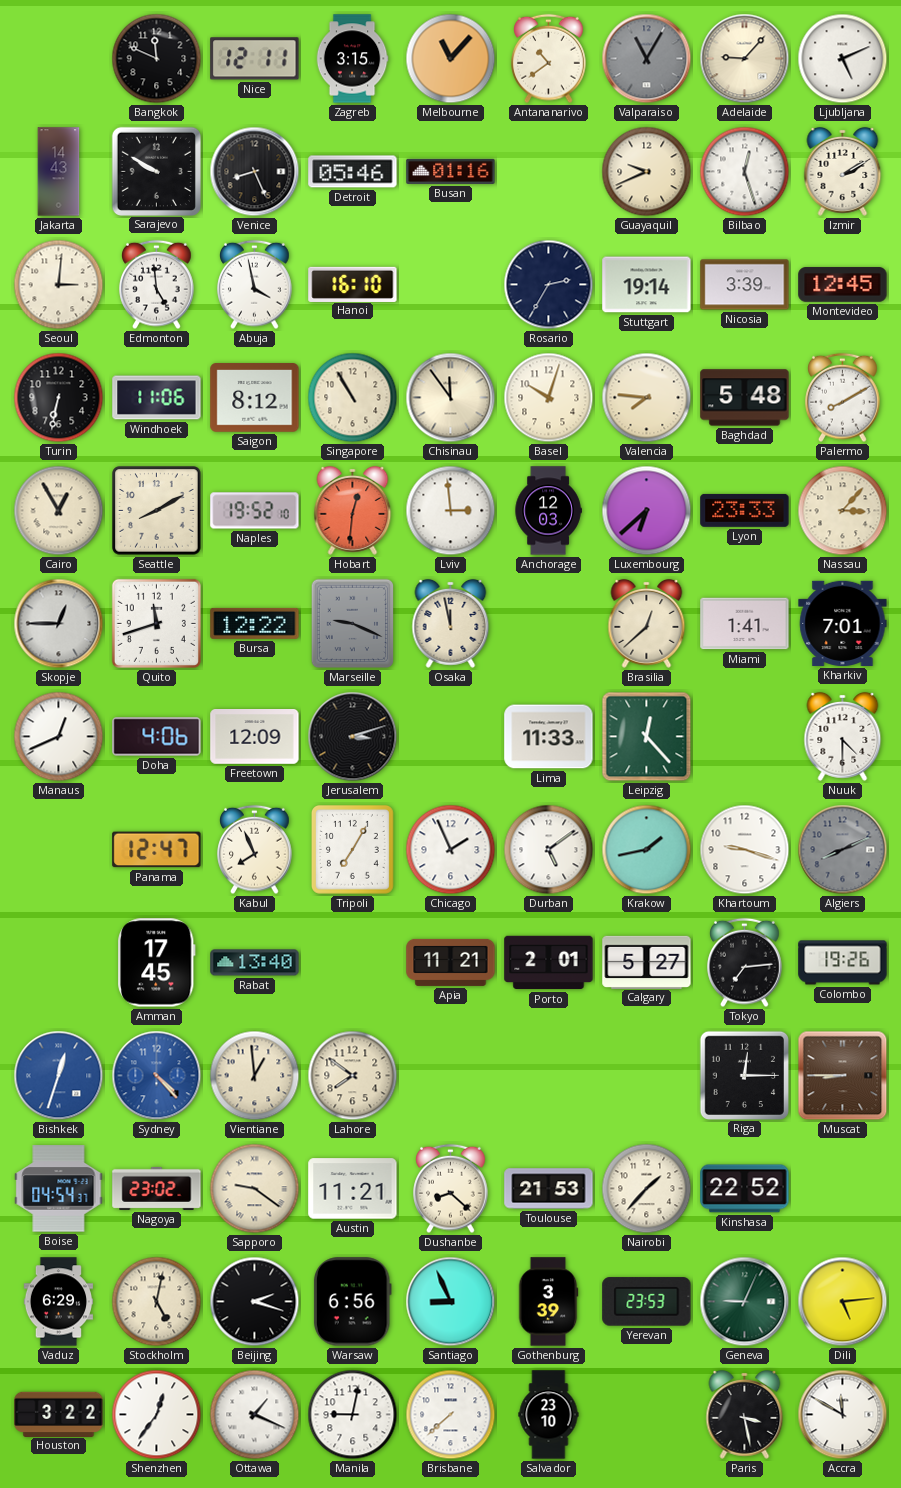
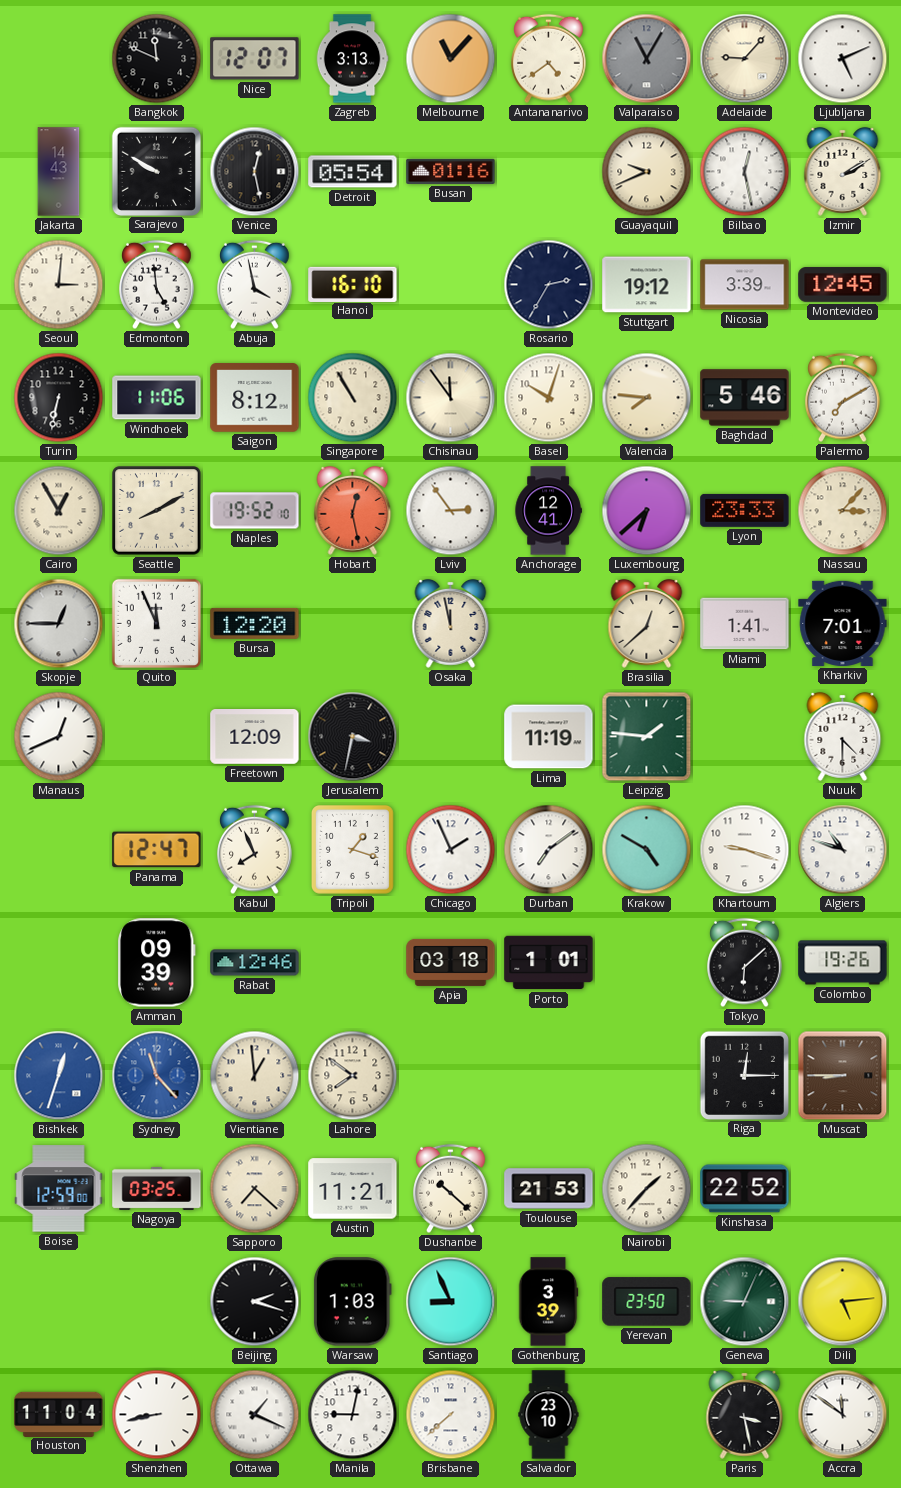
Nice: 12:11 -> 12:07 (255, 59)
Zagreb: 3:15 -> 3:13 (352, 59)
Antananarivo: 10:39 -> 4:39 (549, 59)
Venice: 8:26 -> 12:28 (255, 172)
Detroit: 05:46 -> 05:54 (353, 172)
Bilbao: 12:27 -> 12:28 (745, 172)
Stuttgart: 19:14 -> 19:12 (647, 285)
Baghdad: 5:48 -> 5:46 (745, 398)
Palermo: 8:10 -> 7:10 (843, 398)
Hobart: 12:31 -> 12:28 (353, 510)
Lviv: 2:59 -> 2:54 (451, 511)
Anchorage: 12:03 -> 12:41 (548, 511)
Quito: 11:42 -> 11:56 (156, 623)
Bursa: 12:22 -> 12:20 (255, 623)
Marseille: 9:19 -> none (353, 624)
Doha: 4:06 -> none (157, 737)
Jerusalem: 3:12 -> 3:32 (353, 737)
Lima: 11:33 -> 11:19 (549, 737)
Leipzig: 12:23 -> 1:46 (647, 737)
Tripoli: 7:05 -> 1:18 (352, 849)
Durban: 5:09 -> 7:09 (549, 850)
Krakow: 1:43 -> 4:50 (647, 850)
Algiers: 8:11 -> 10:48 (843, 850)
Algiers dial: grey -> white (843, 850)
Amman: 17:45 -> 09:39 (157, 963)
Rabat: 13:40 -> 12:46 (255, 963)
Apia: 11:21 -> 03:18 (451, 962)
Porto: 2:01 -> 1:01 (549, 963)
Calgary: 5:27 -> none (647, 962)
Tokyo: 7:14 -> 6:08 (745, 963)
Sydney: 4:23 -> 11:23 (157, 1076)
Boise: 04:54 -> 12:59 (59, 1189)
Nagoya: 23:02 -> 03:25 (157, 1188)
Sapporo: 9:21 -> 7:22 (255, 1189)
Dushanbe: 8:22 -> 10:22 (451, 1189)
Vaduz: 6:29 -> none (58, 1302)
Stockholm: 5:02 -> none (157, 1302)
Warsaw: 6:56 -> 1:03 (352, 1302)
Yerevan: 23:53 -> 23:50 (647, 1302)
Houston: 3:22 -> 11:04 (59, 1414)
Shenzhen: 12:36 -> 8:43 (157, 1415)
Accra: 11:50 -> 11:51 (843, 1415)
